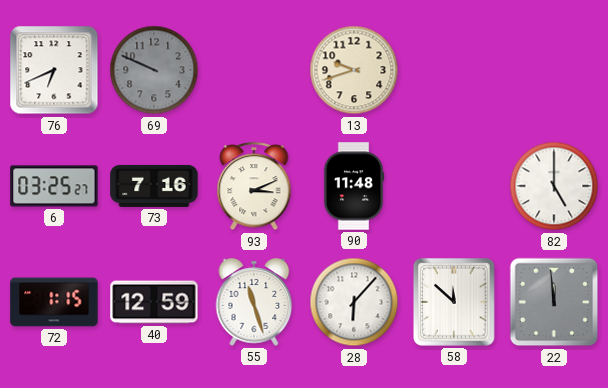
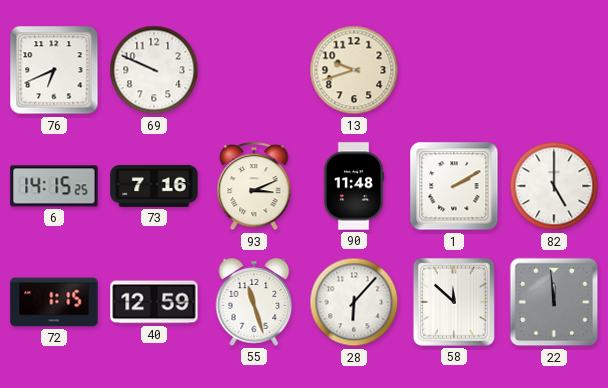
69 dial: grey -> white (154, 70)
6: 03:25 -> 14:15 (54, 186)
1: none -> 2:10 (454, 186)
